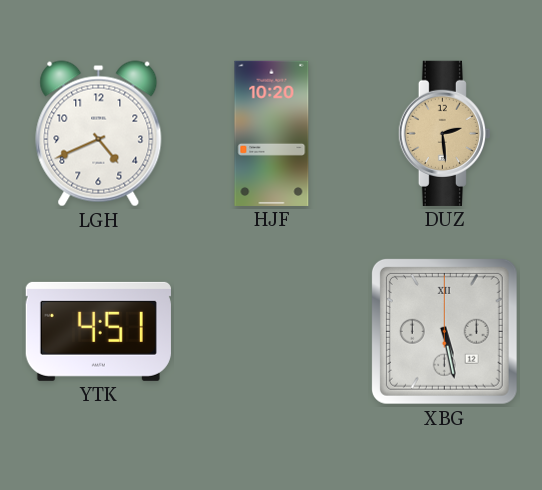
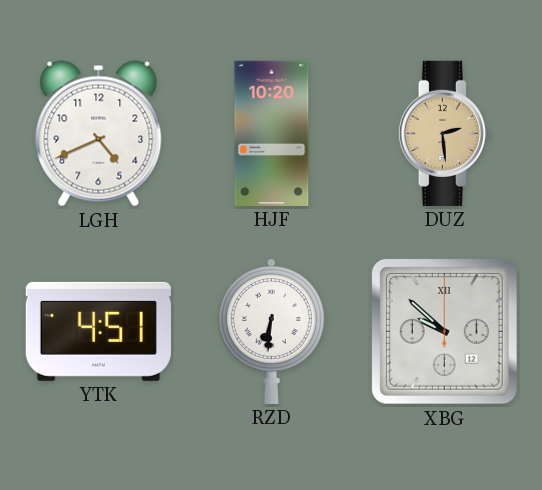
RZD: none -> 6:31 (271, 331)
XBG: 5:28 -> 9:52 (444, 331)
